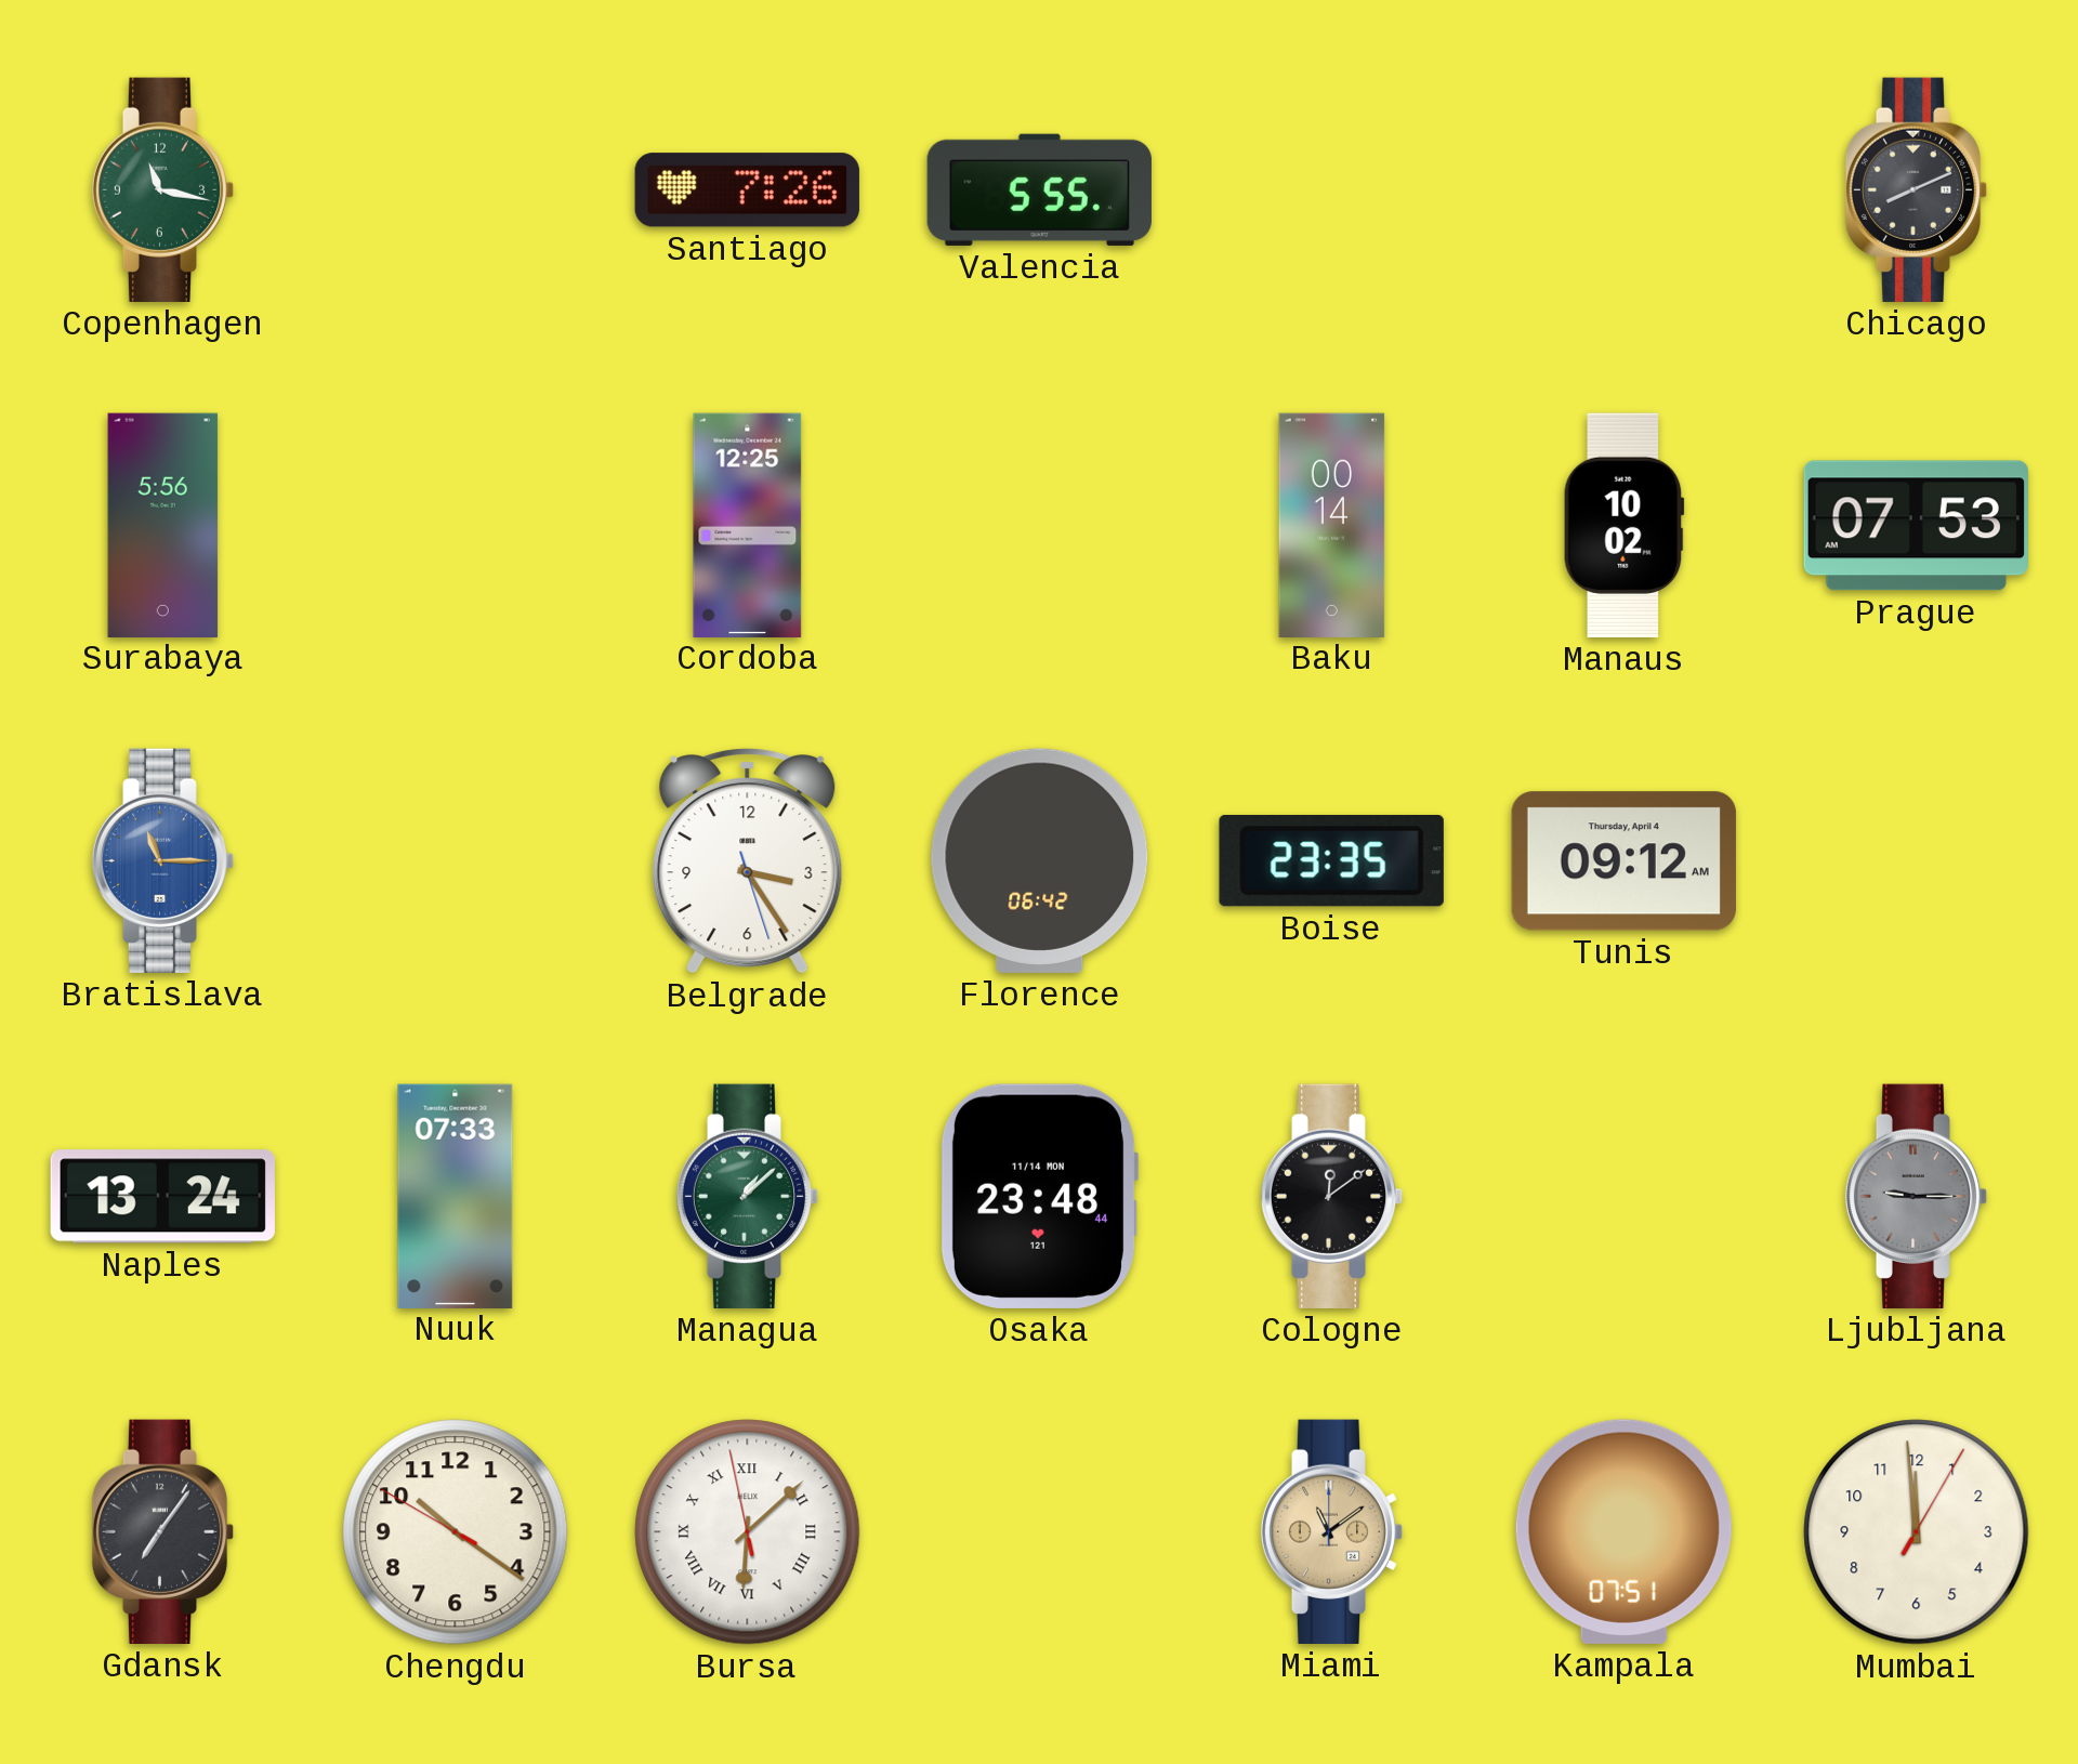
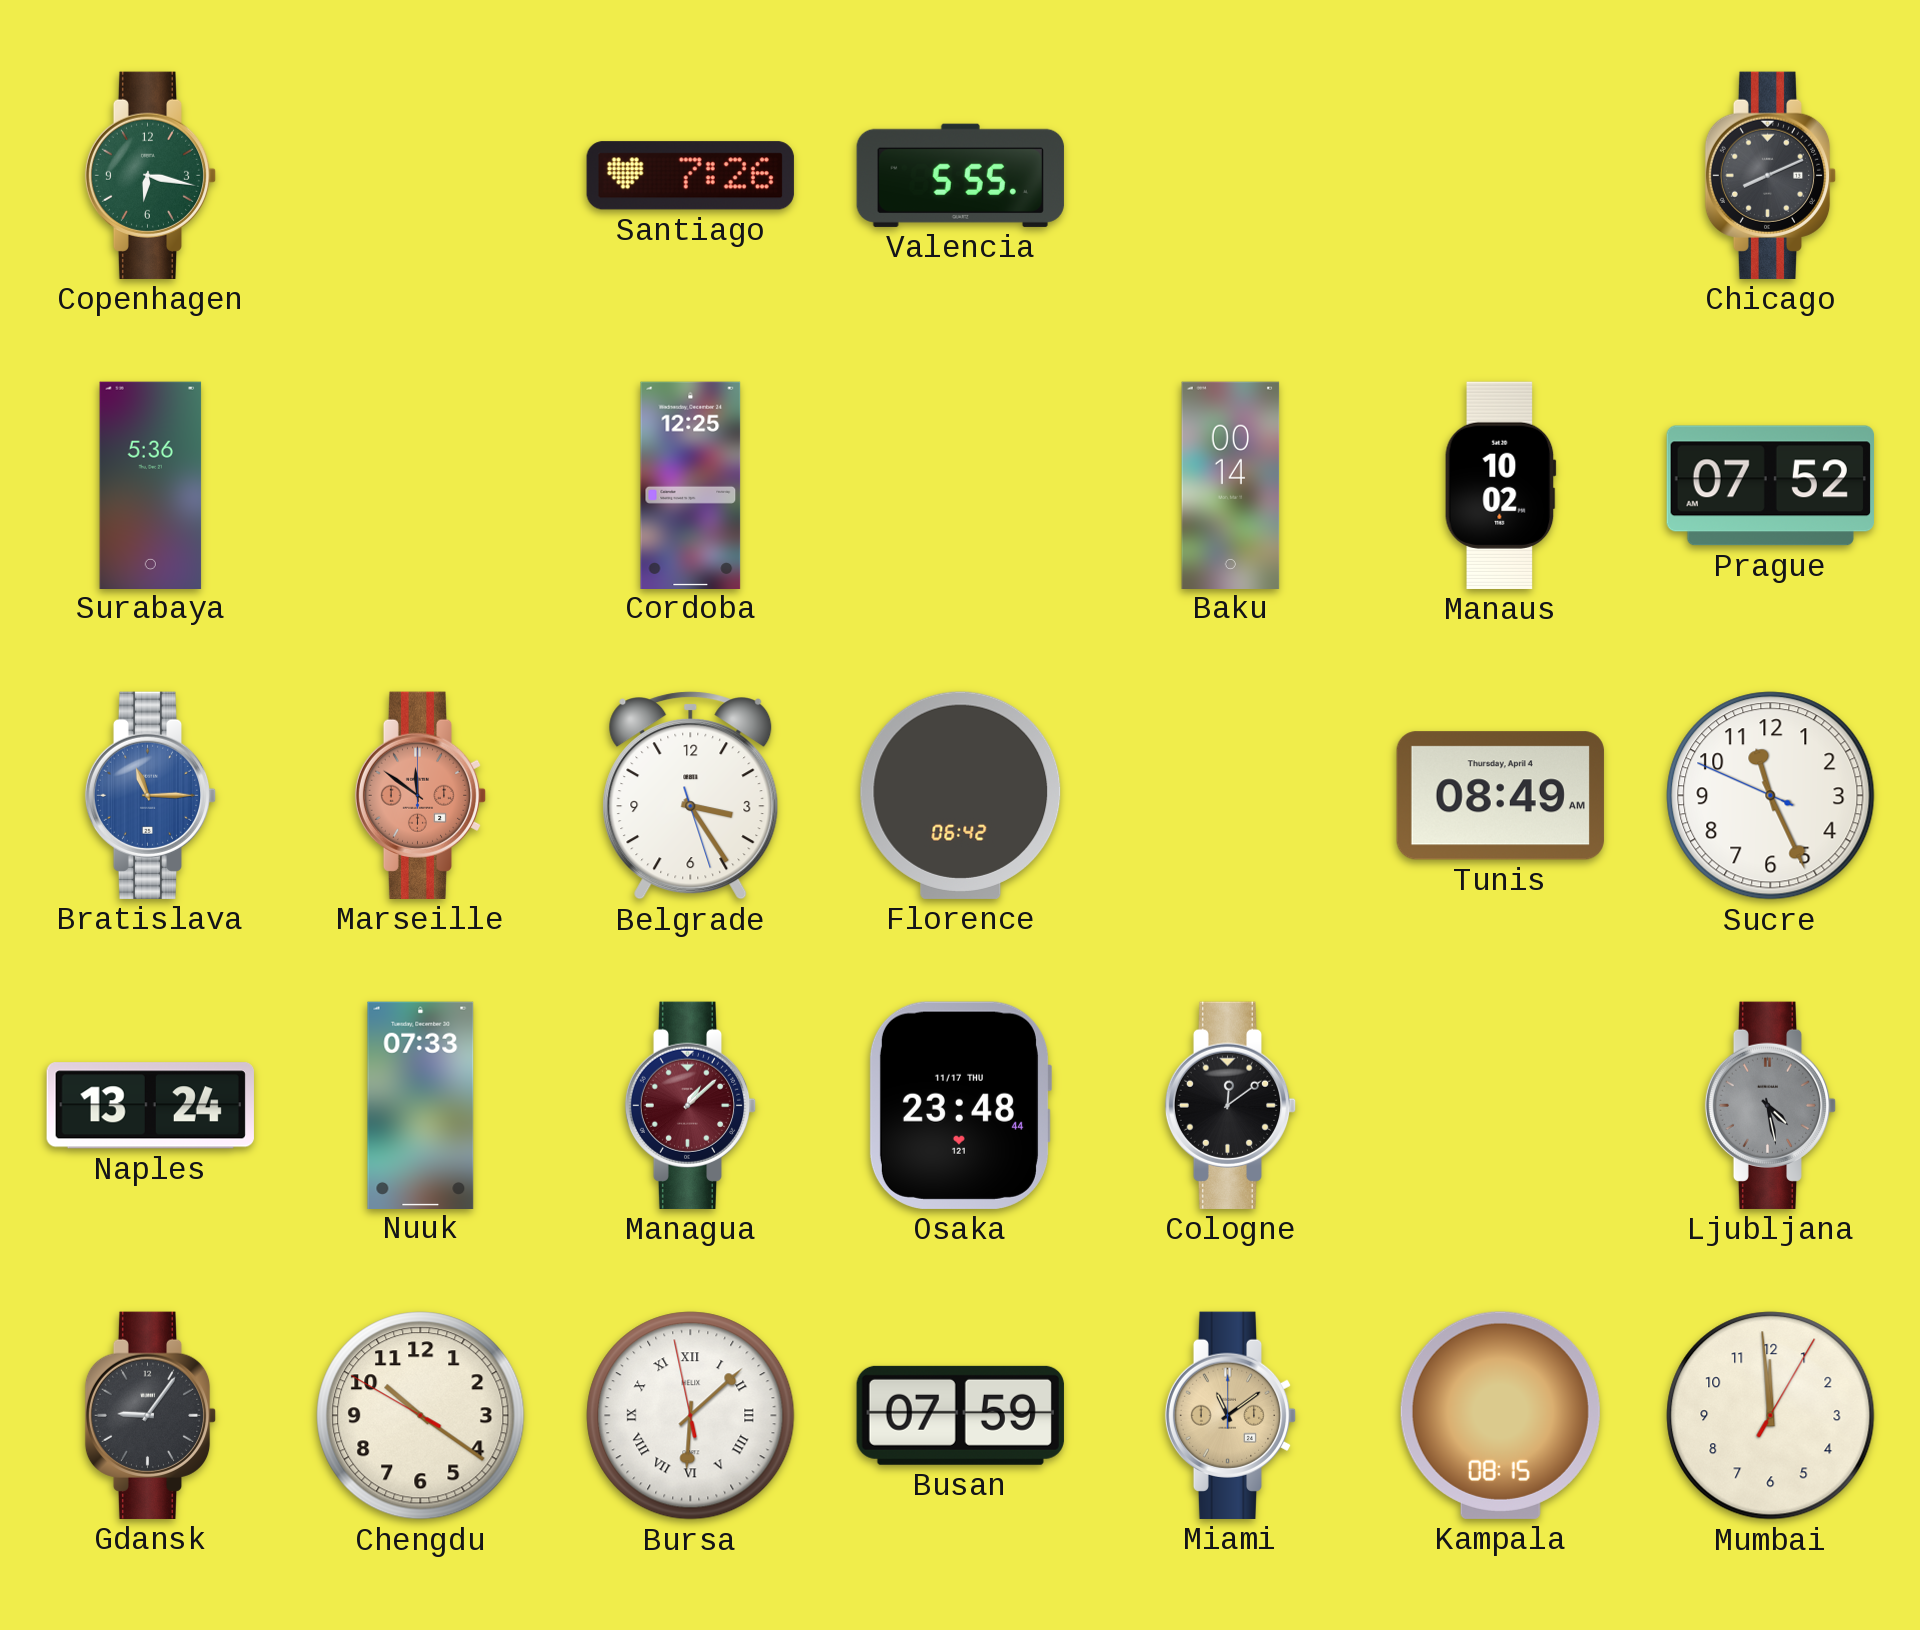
Copenhagen: 11:17 -> 6:17 (151, 175)
Surabaya: 5:56 -> 5:36 (151, 485)
Prague: 07:53 -> 07:52 (1770, 486)
Marseille: none -> 11:51 (421, 795)
Boise: 23:35 -> none (1331, 860)
Tunis: 09:12 -> 08:49 (1500, 796)
Sucre: none -> 11:25 (1771, 796)
Managua dial: green -> burgundy (691, 1105)
Osaka date: 11/14 MON -> 11/17 THU (960, 1105)
Ljubljana: 9:15 -> 4:28 (1771, 1105)
Gdansk: 7:06 -> 9:06 (151, 1415)
Busan: none -> 07:59 (960, 1415)
Kampala: 07:51 -> 08:15 (1500, 1415)
